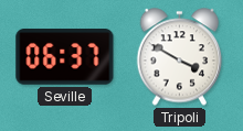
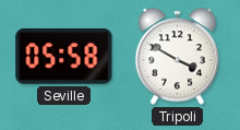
Seville: 06:37 -> 05:58 (64, 57)
